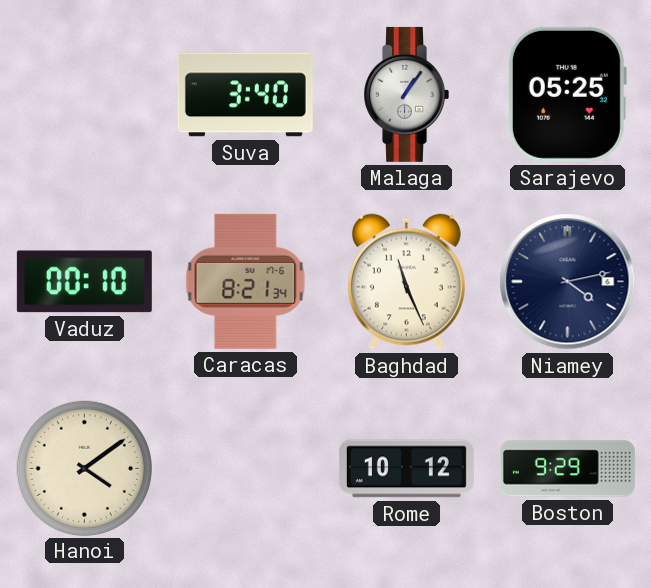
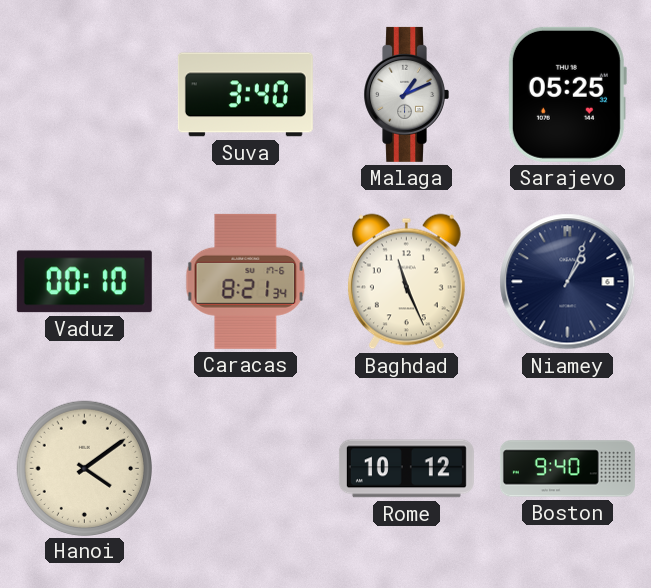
Malaga: 1:06 -> 1:11 (406, 94)
Niamey: 4:13 -> 1:04 (568, 282)
Boston: 9:29 -> 9:40 (567, 469)
